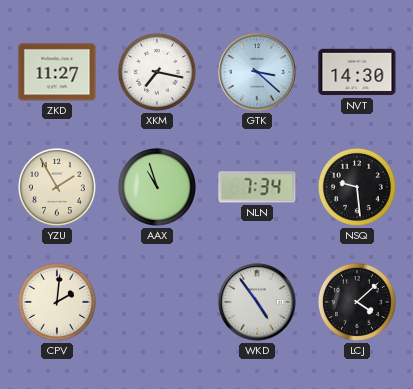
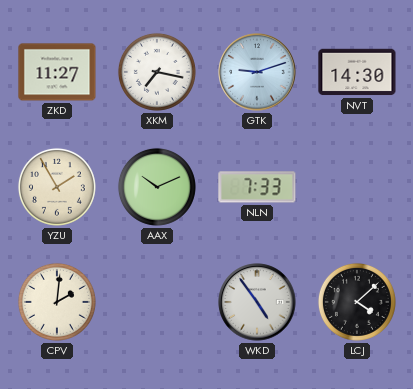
GTK: 3:22 -> 9:12 (257, 72)
AAX: 10:57 -> 10:11 (157, 187)
NLN: 7:34 -> 7:33 (257, 187)
NSQ: 9:29 -> none (357, 187)
